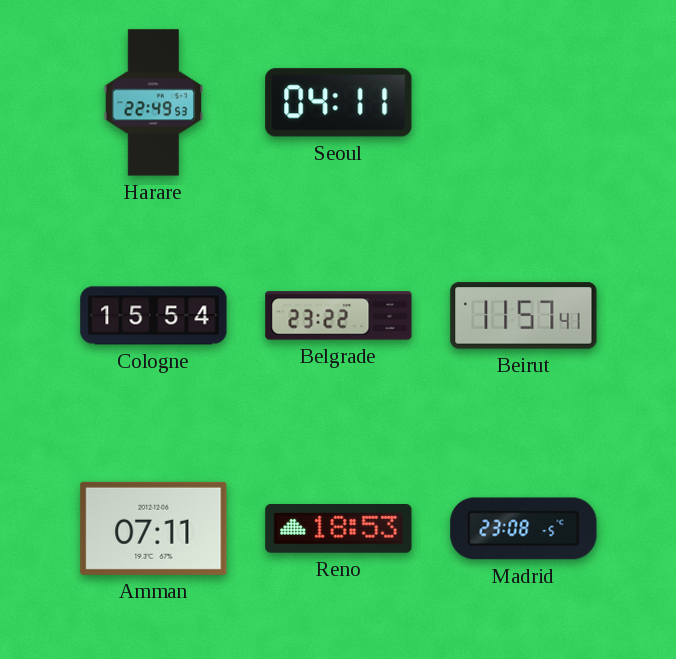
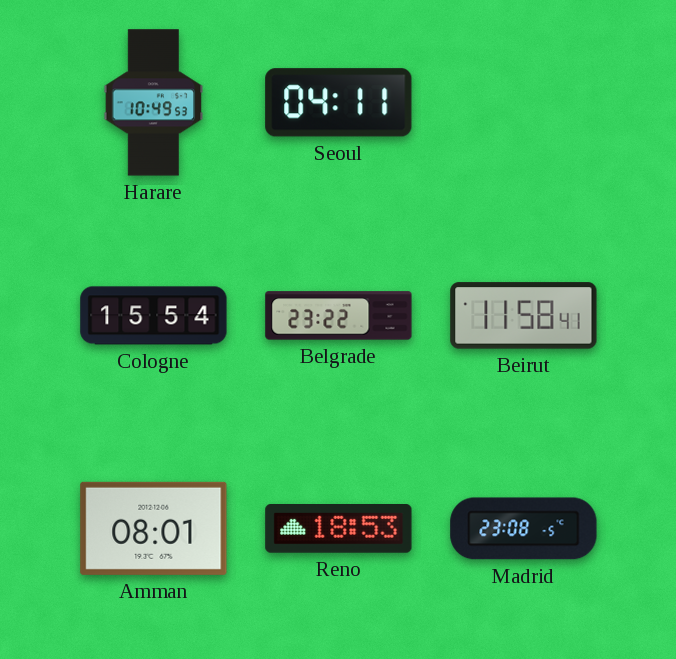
Harare: 22:49 -> 10:49 (154, 103)
Beirut: 11:57 -> 11:58 (524, 316)
Amman: 07:11 -> 08:01 (154, 528)
